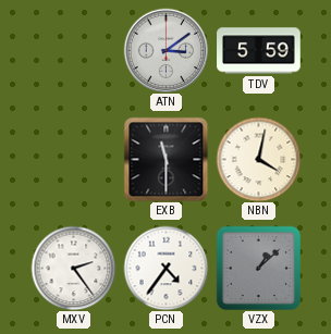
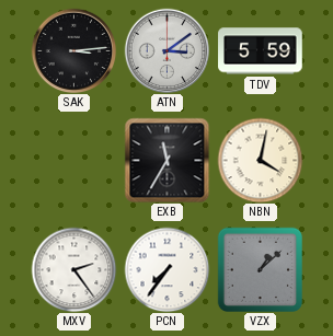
SAK: none -> 3:14 (73, 50)
EXB: 11:30 -> 11:35 (166, 160)
PCN: 4:36 -> 7:36 (166, 269)
